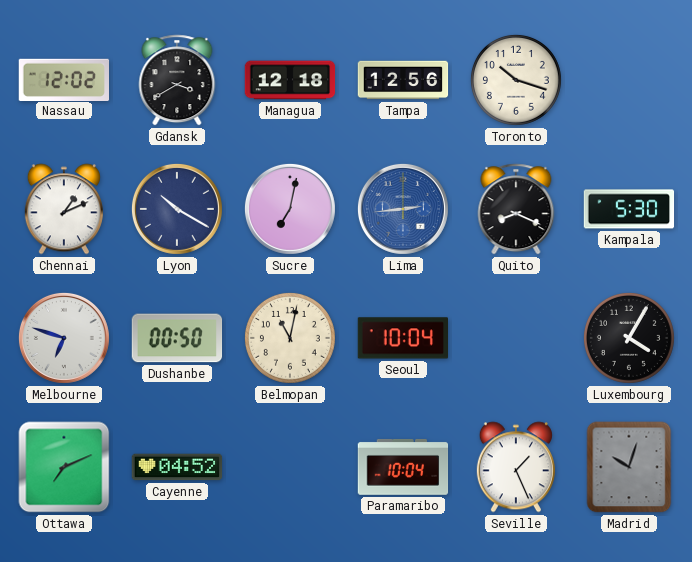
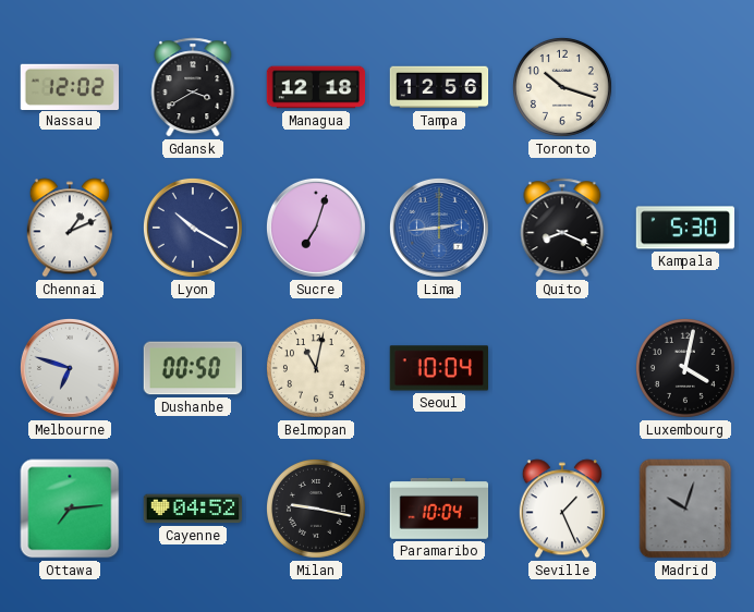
Sucre: 7:02 -> 7:03 (316, 228)
Luxembourg: 4:05 -> 4:02 (685, 368)
Ottawa: 7:11 -> 7:14 (70, 509)
Milan: none -> 9:17 (316, 509)
